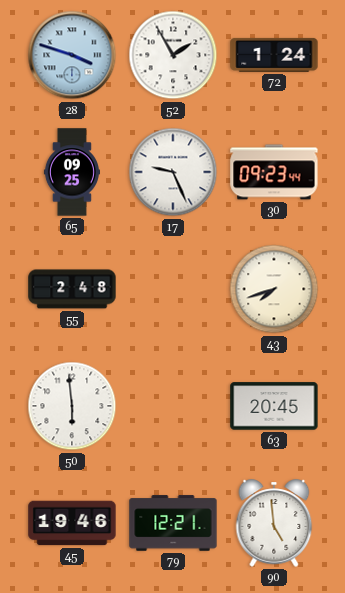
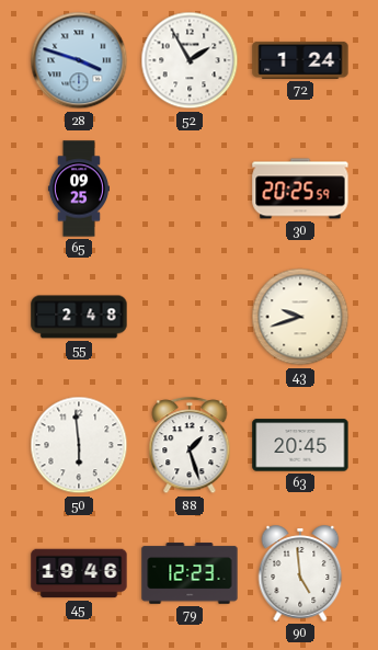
17: 9:26 -> none (173, 172)
30: 09:23 -> 20:25 (300, 189)
43: 7:42 -> 9:42 (300, 317)
88: none -> 1:27 (190, 446)
79: 12:21 -> 12:23 (190, 573)
